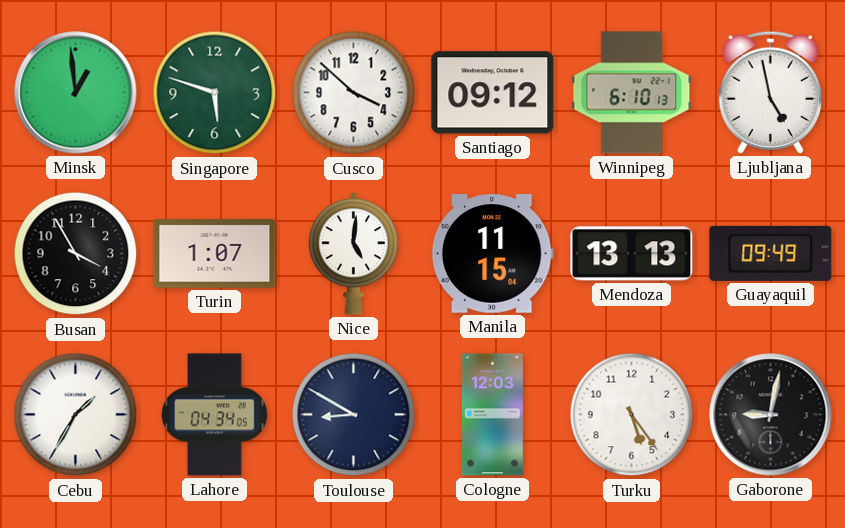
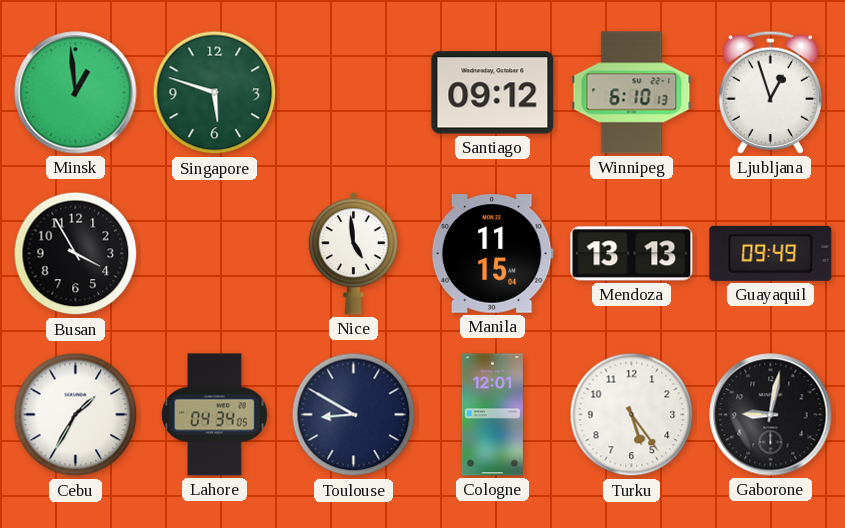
Cusco: 3:52 -> none (354, 93)
Ljubljana: 4:58 -> 12:57 (770, 92)
Turin: 1:07 -> none (215, 254)
Nice: 5:01 -> 4:59 (354, 253)
Cologne: 12:03 -> 12:01 (492, 415)
